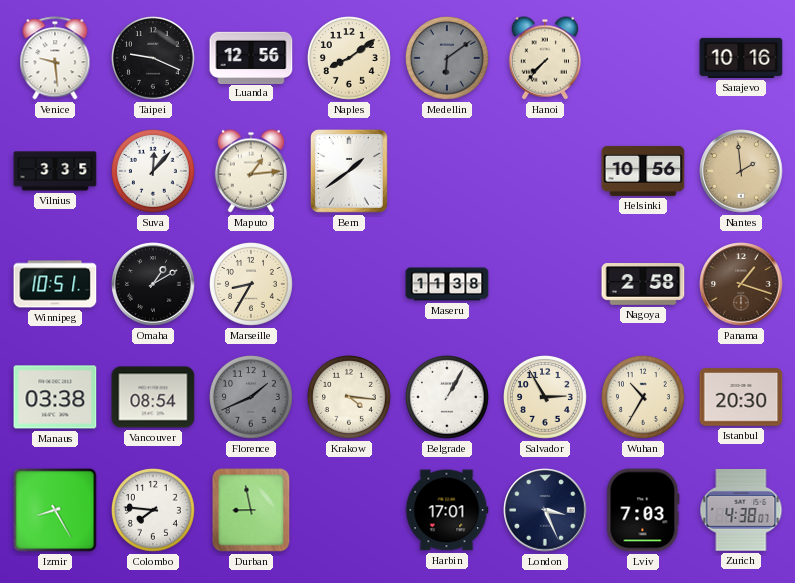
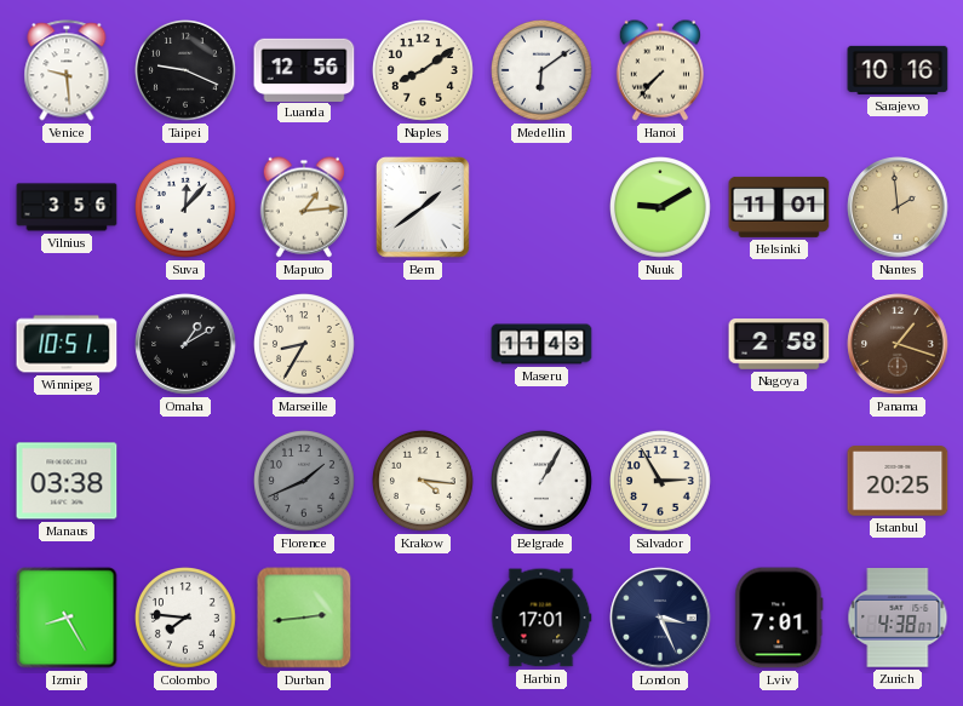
Medellin dial: grey -> white (543, 71)
Vilnius: 3:35 -> 3:56 (67, 207)
Nuuk: none -> 9:10 (661, 208)
Helsinki: 10:56 -> 11:01 (779, 207)
Maseru: 11:38 -> 11:43 (541, 344)
Vancouver: 08:54 -> none (153, 397)
Wuhan: 10:35 -> none (644, 398)
Istanbul: 20:30 -> 20:25 (898, 481)
Durban: 8:58 -> 2:44 (304, 618)
Lviv: 7:03 -> 7:01 (779, 618)
